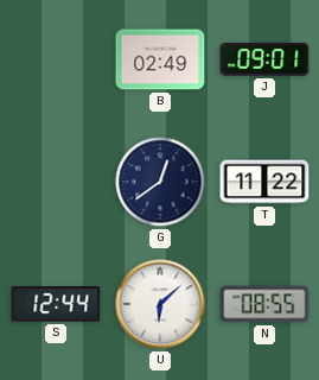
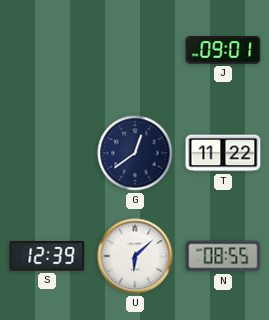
B: 02:49 -> none (160, 59)
S: 12:44 -> 12:39 (47, 257)
